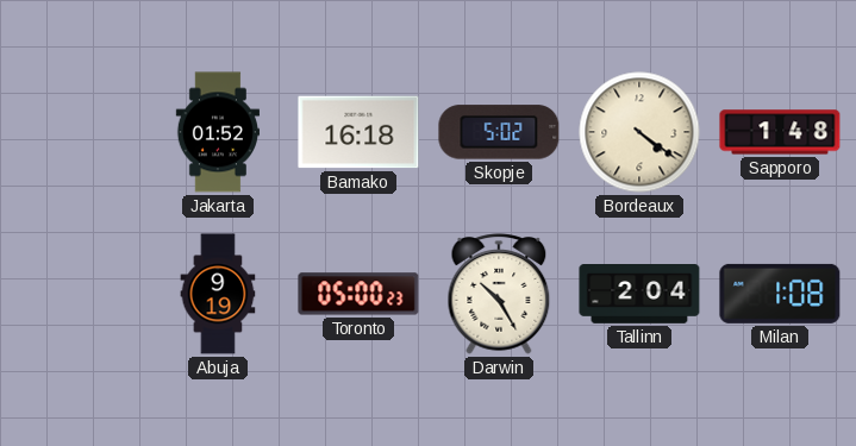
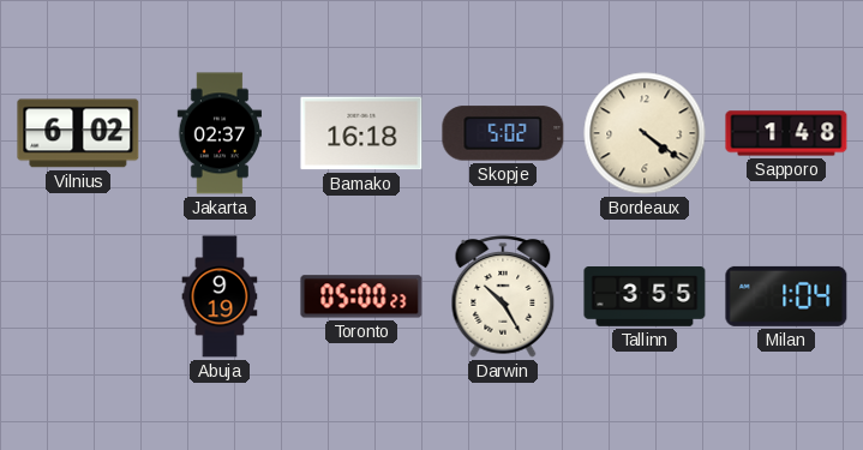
Vilnius: none -> 6:02 (78, 133)
Jakarta: 01:52 -> 02:37 (218, 133)
Tallinn: 2:04 -> 3:55 (645, 298)
Milan: 1:08 -> 1:04 (786, 296)
